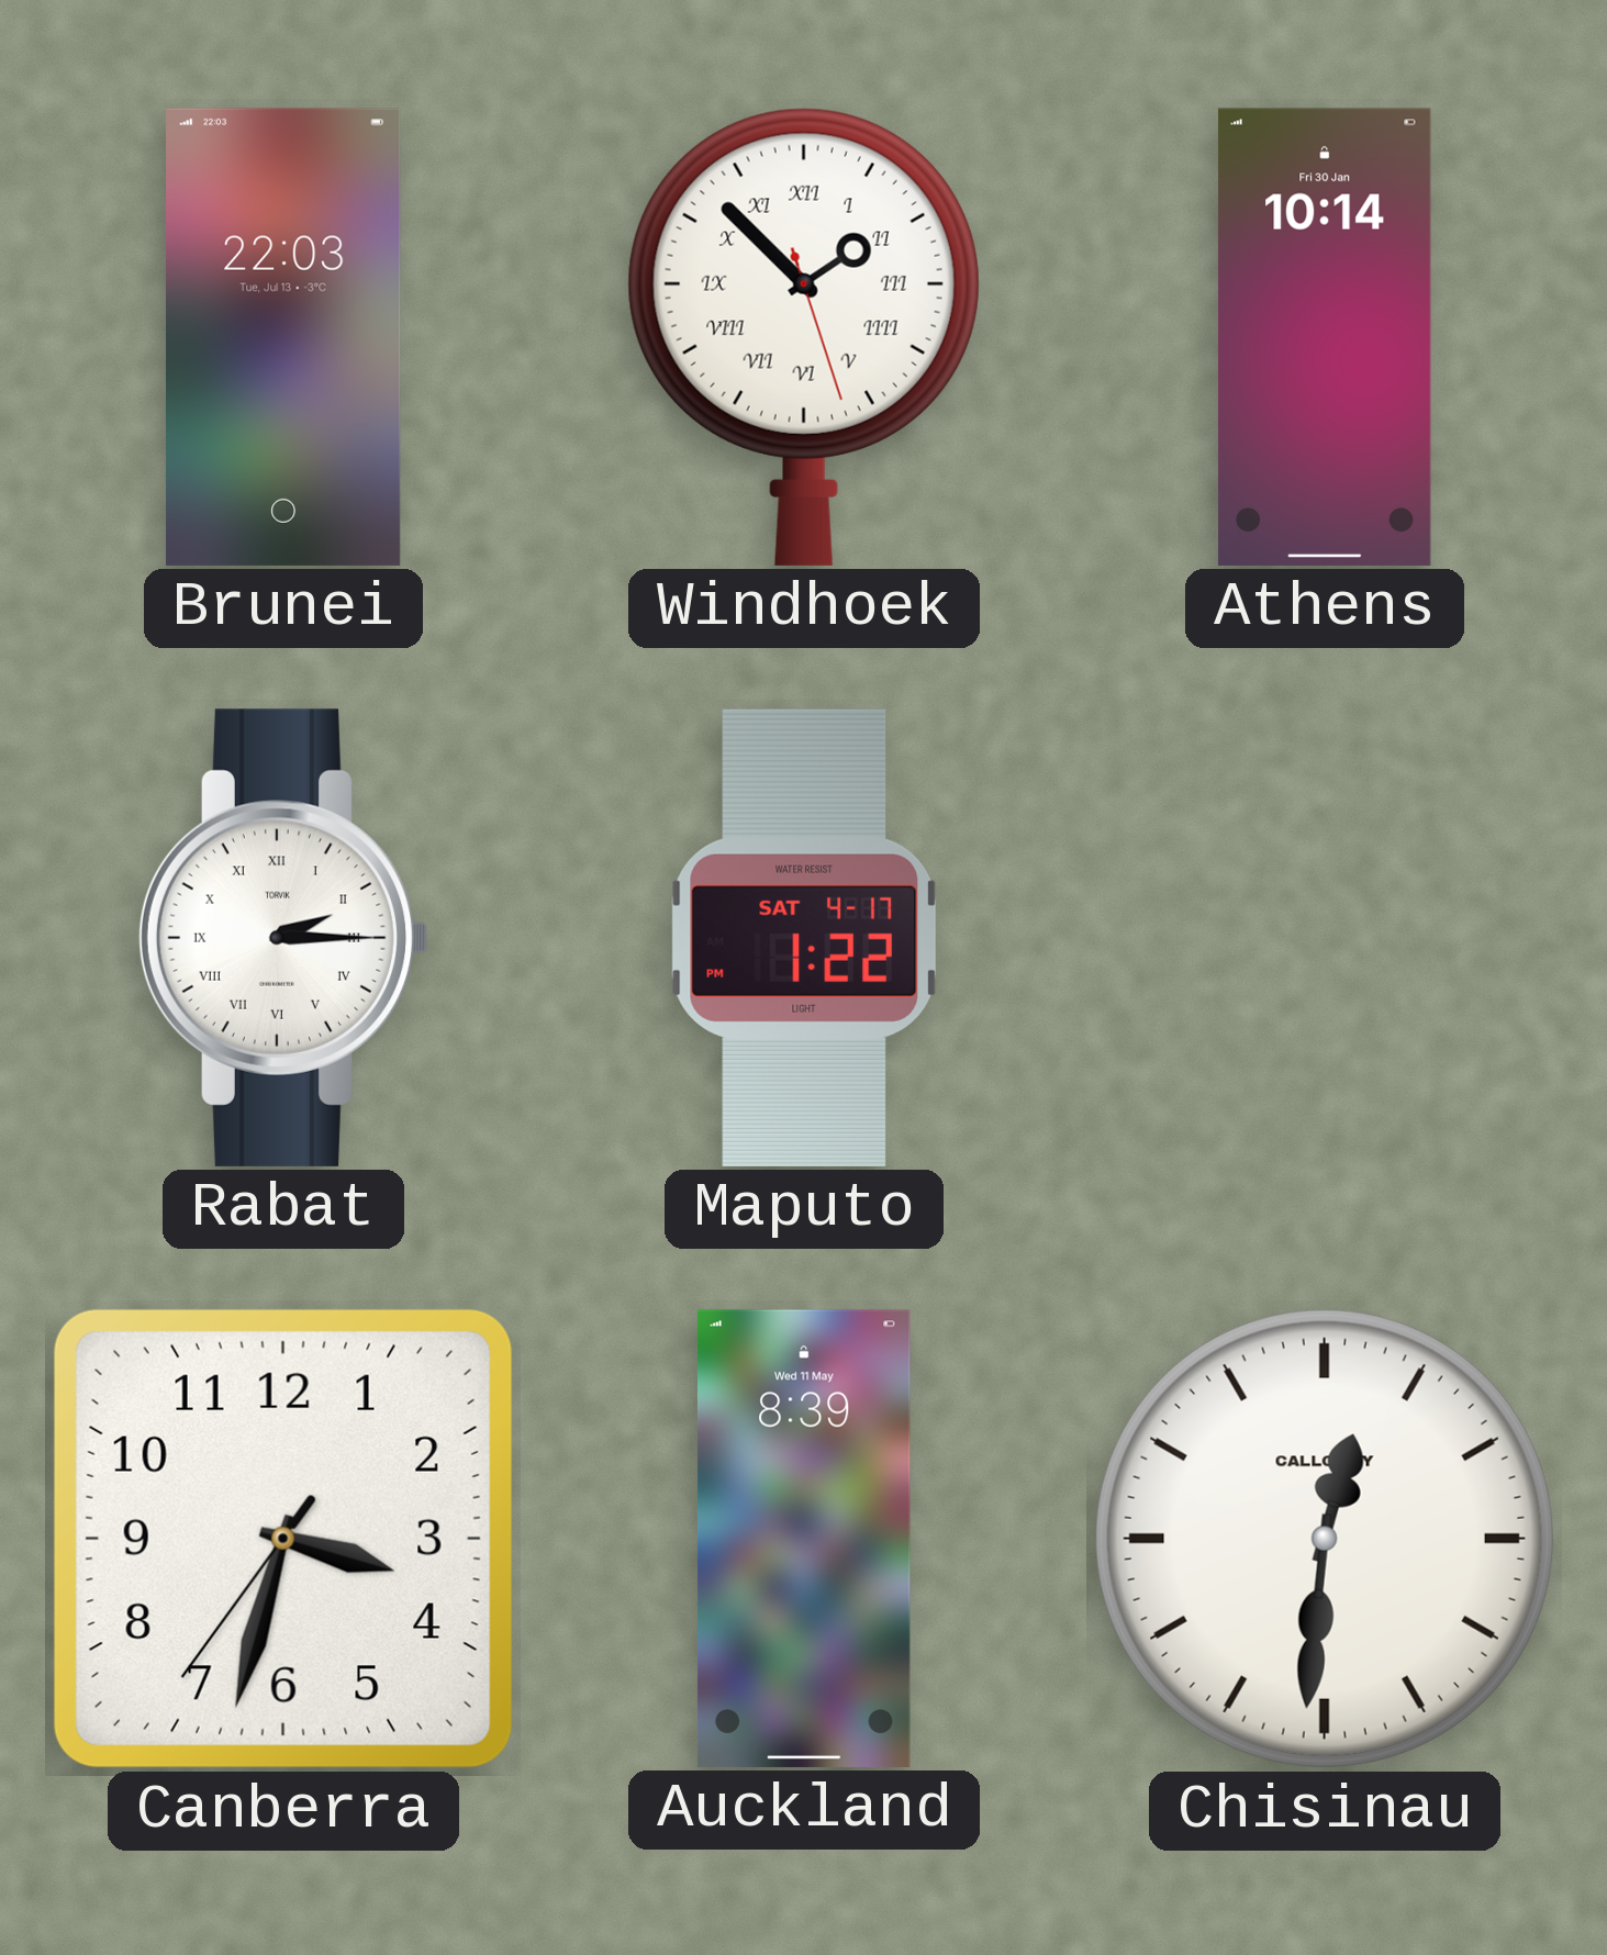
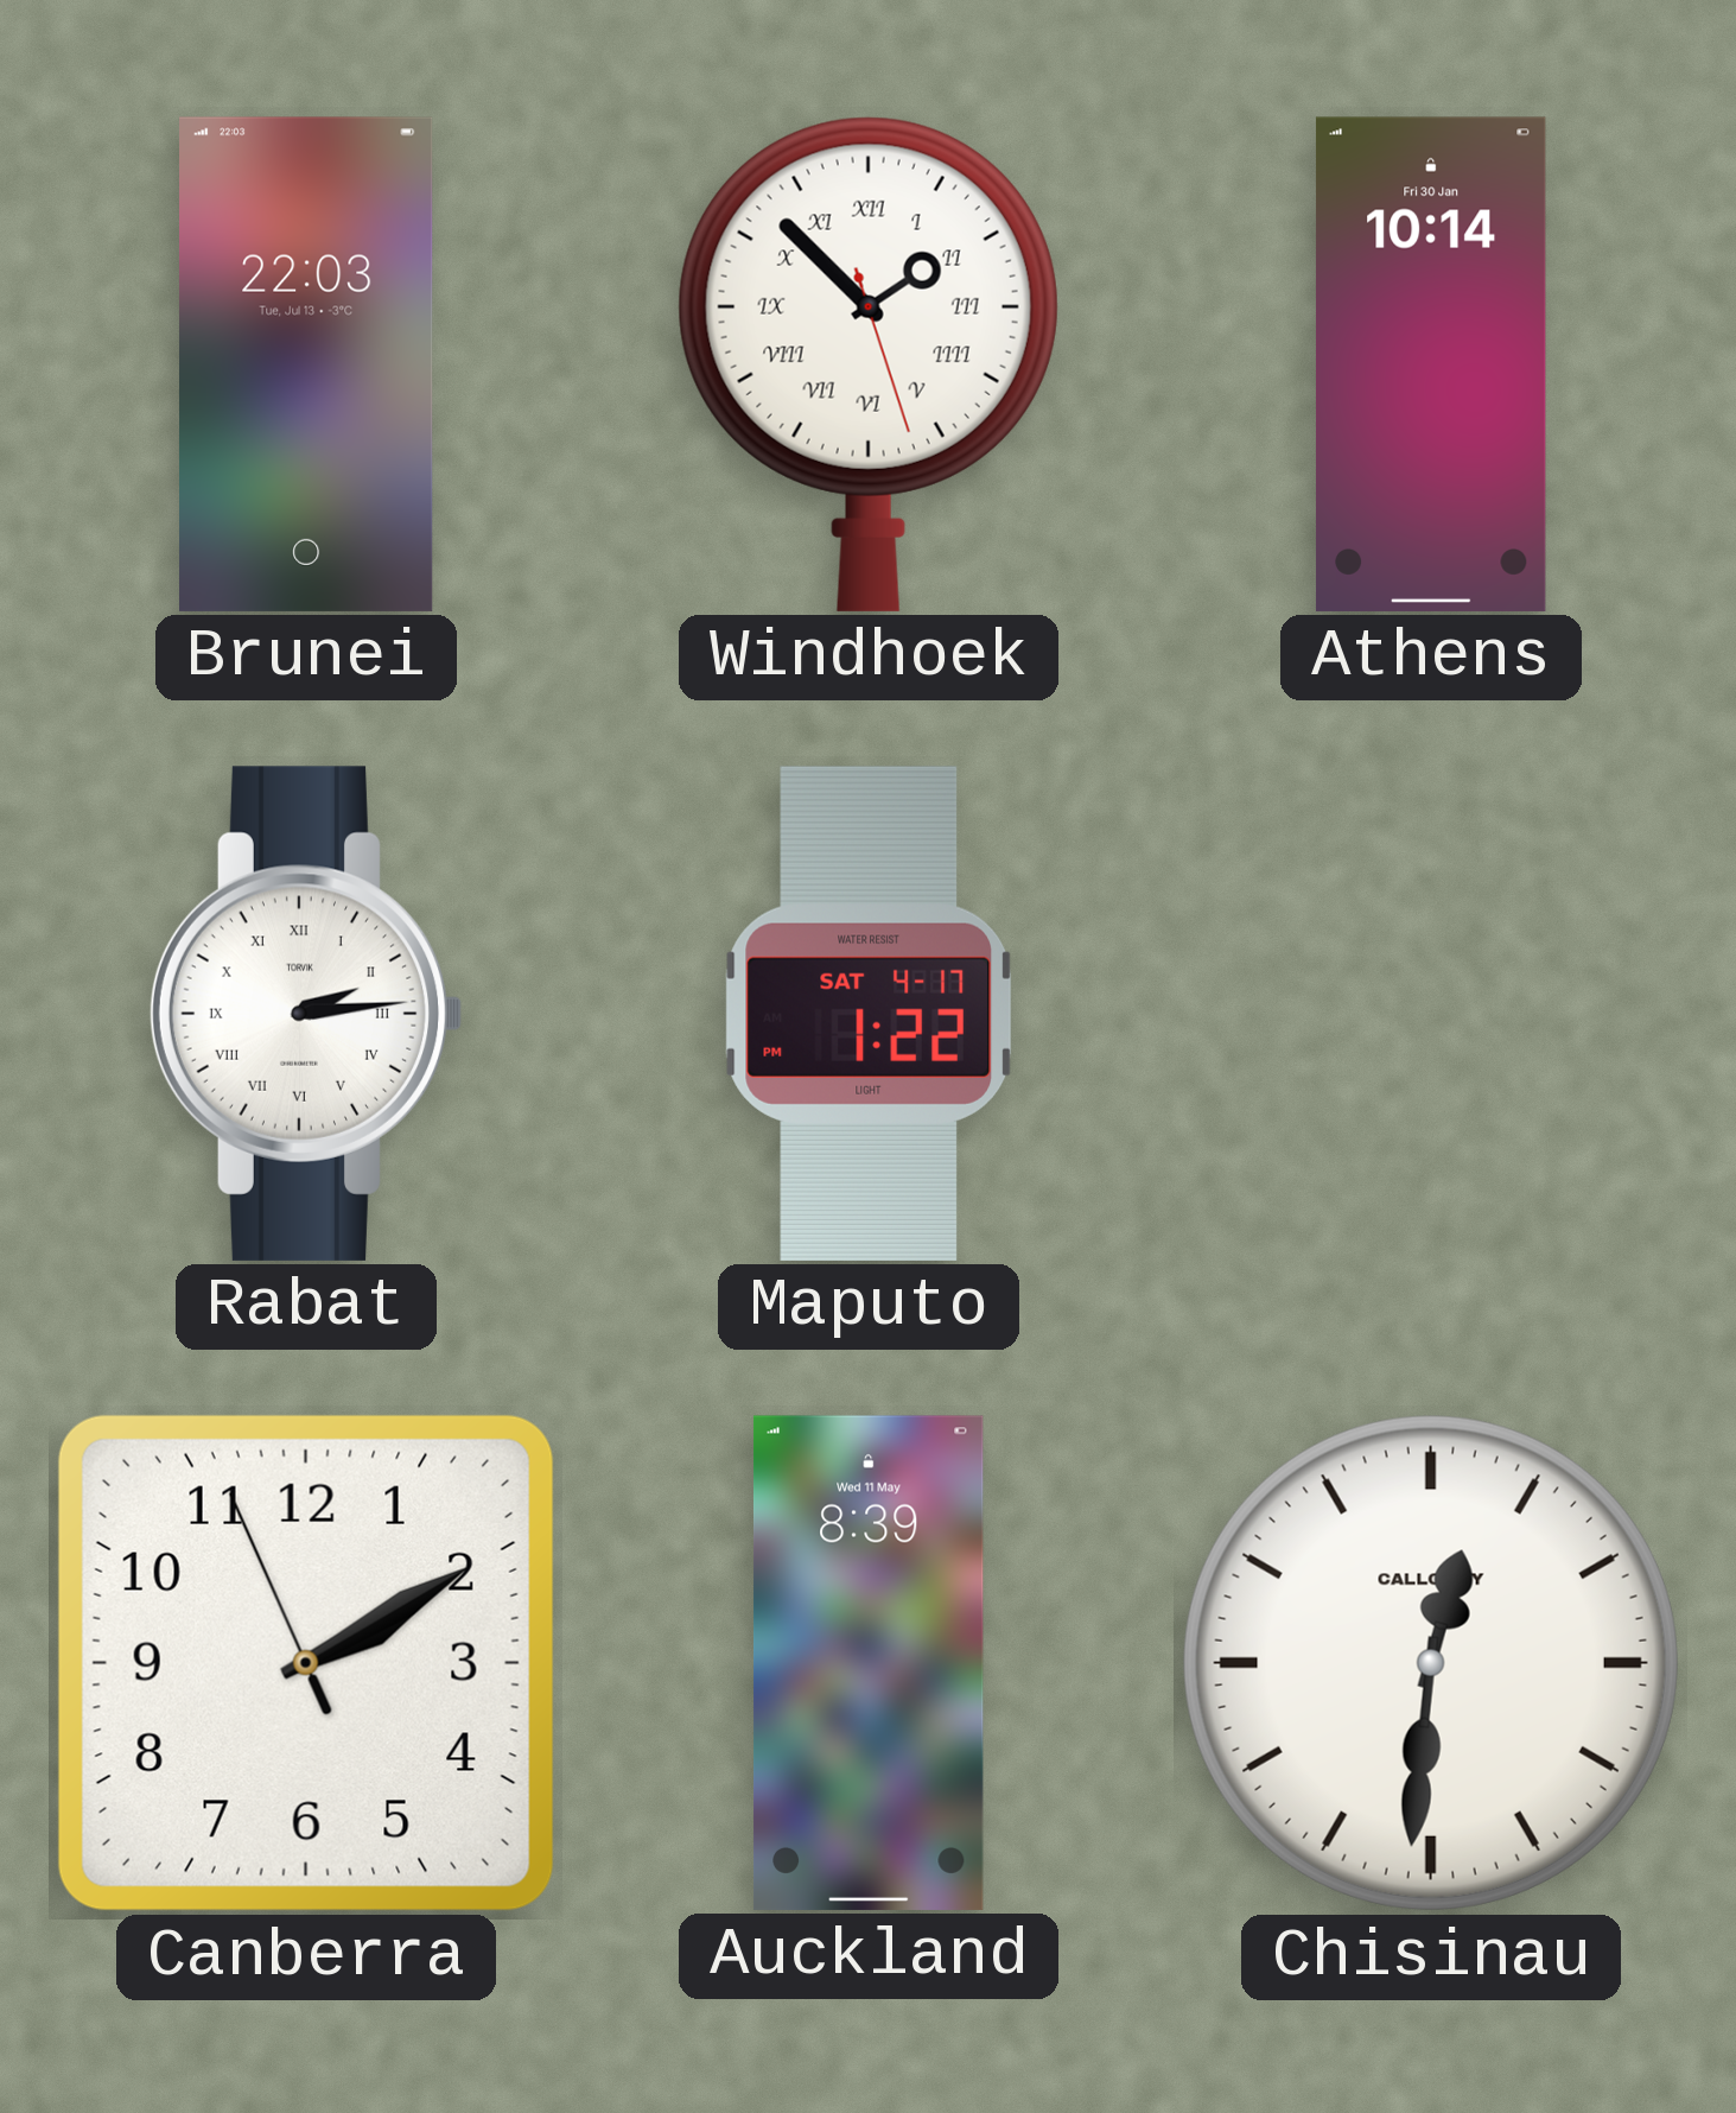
Rabat: 2:15 -> 2:14 (306, 1014)
Canberra: 3:32 -> 2:09 (306, 1663)
